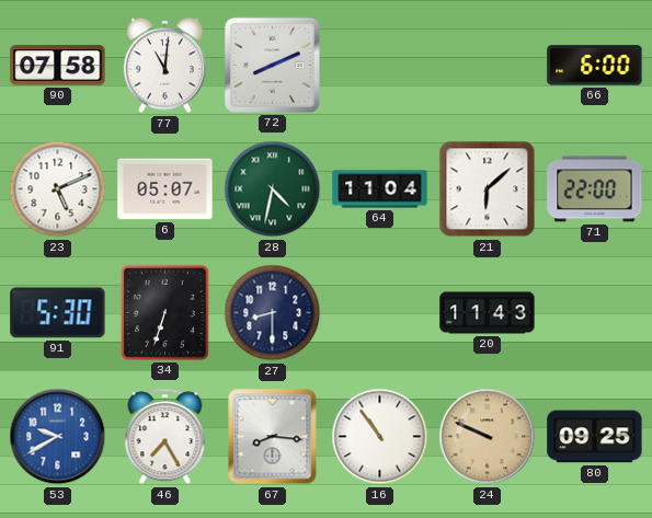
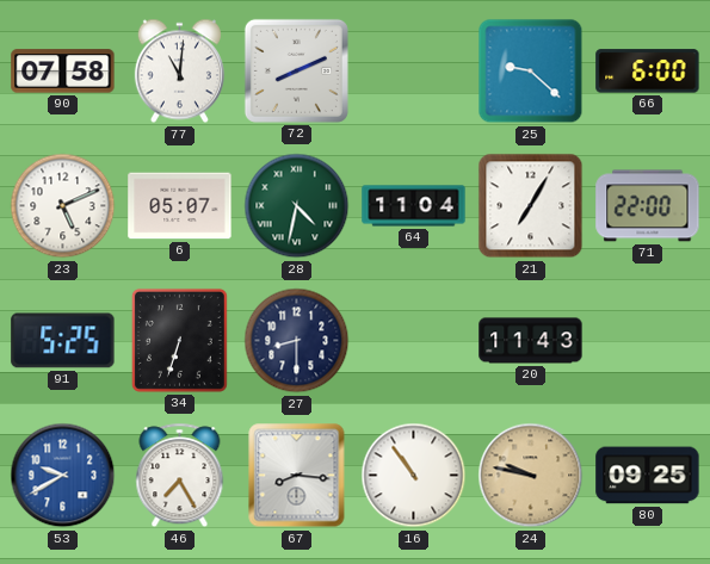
25: none -> 9:22 (531, 72)
21: 6:08 -> 7:05 (531, 206)
91: 5:30 -> 5:25 (63, 341)
24: 9:49 -> 9:47 (531, 476)
